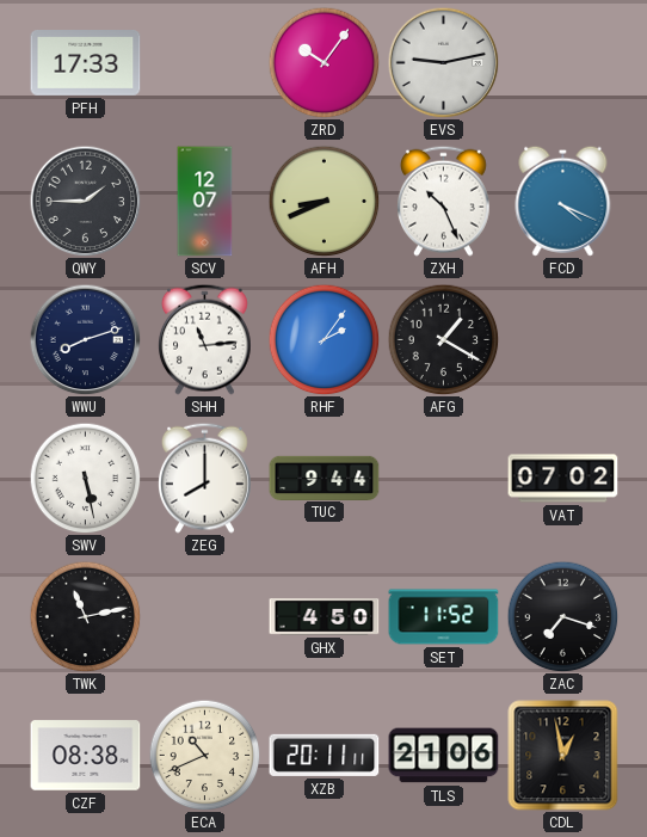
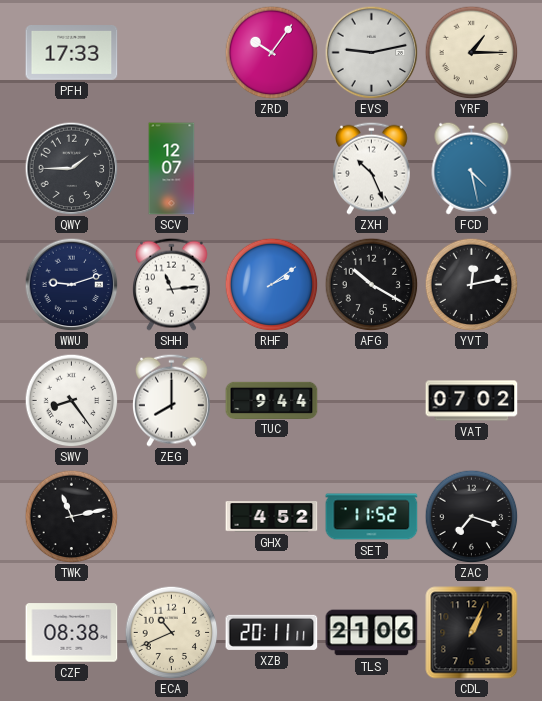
YRF: none -> 1:15 (471, 52)
AFH: 8:41 -> none (323, 201)
FCD: 4:19 -> 4:28 (472, 168)
WWU: 8:12 -> 9:12 (71, 284)
RHF: 2:06 -> 2:09 (271, 284)
AFG: 1:20 -> 10:20 (371, 284)
YVT: none -> 12:13 (471, 284)
SWV: 5:28 -> 8:24 (71, 400)
GHX: 4:50 -> 4:52 (272, 517)
CDL: 12:58 -> 1:04 (472, 633)
